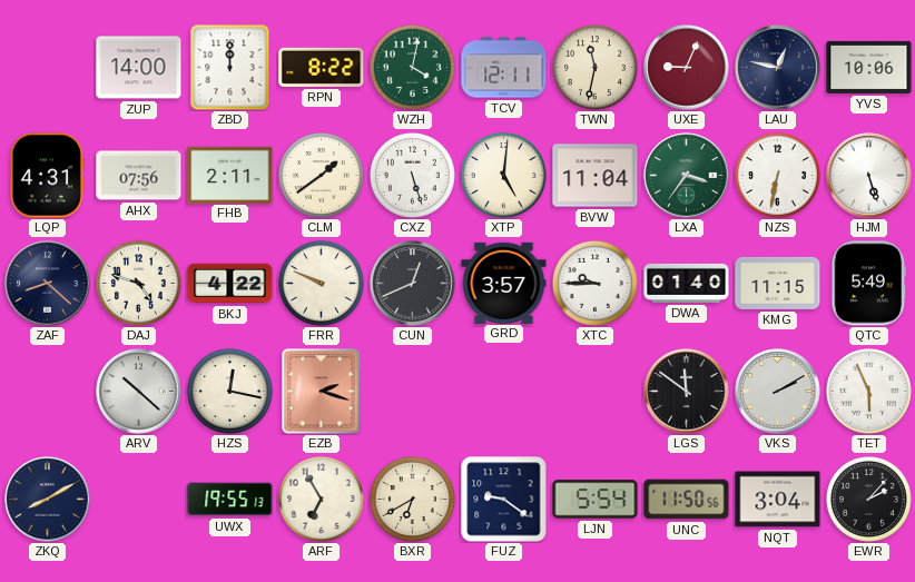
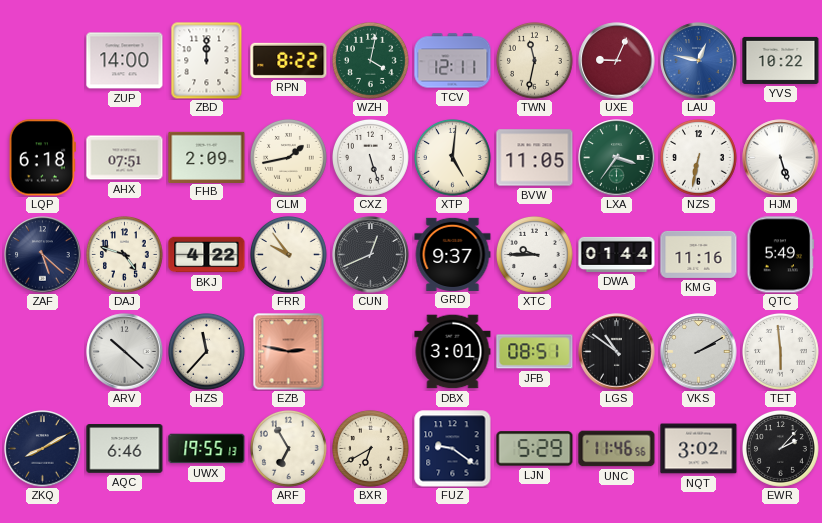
LAU dial: navy -> blue (699, 61)
YVS: 10:06 -> 10:22 (781, 60)
LQP: 4:31 -> 6:18 (42, 158)
AHX: 07:56 -> 07:51 (125, 158)
FHB: 2:11 -> 2:09 (207, 157)
CLM: 1:39 -> 1:43 (289, 158)
BVW: 11:04 -> 11:05 (535, 158)
ZAF: 8:22 -> 5:22 (43, 255)
FRR: 9:49 -> 9:54 (289, 255)
GRD: 3:57 -> 9:37 (453, 254)
DWA: 01:40 -> 01:44 (617, 254)
KMG: 11:15 -> 11:16 (699, 254)
HZS: 12:17 -> 11:37 (207, 352)
EZB: 2:18 -> 2:47 (289, 352)
DBX: none -> 3:01 (453, 352)
JFB: none -> 08:51 (535, 352)
LGS: 11:51 -> 10:51 (617, 352)
TET: 5:56 -> 5:59 (781, 352)
AQC: none -> 6:46 (125, 449)
LJN: 5:54 -> 5:29 (535, 449)
UNC: 11:50 -> 11:46 (617, 449)
NQT: 3:04 -> 3:02 (699, 449)
